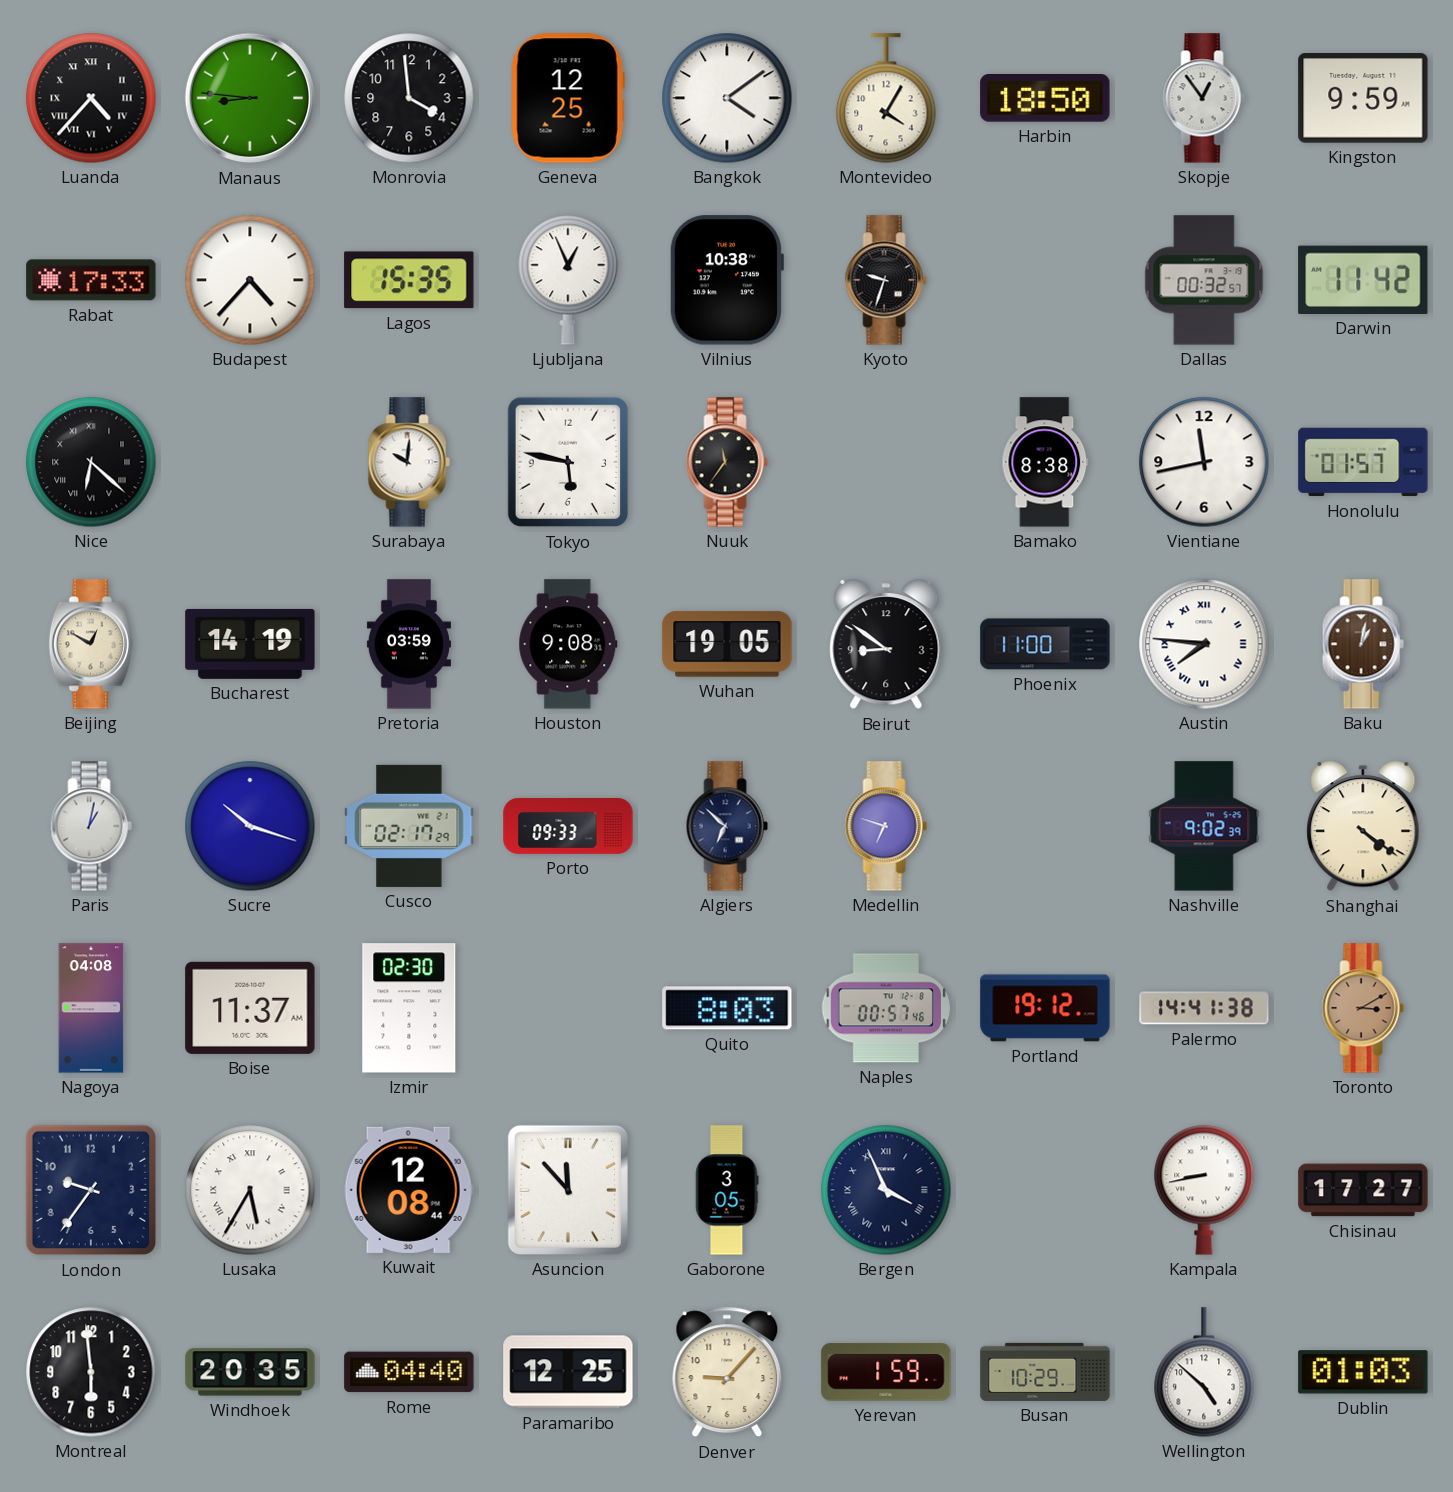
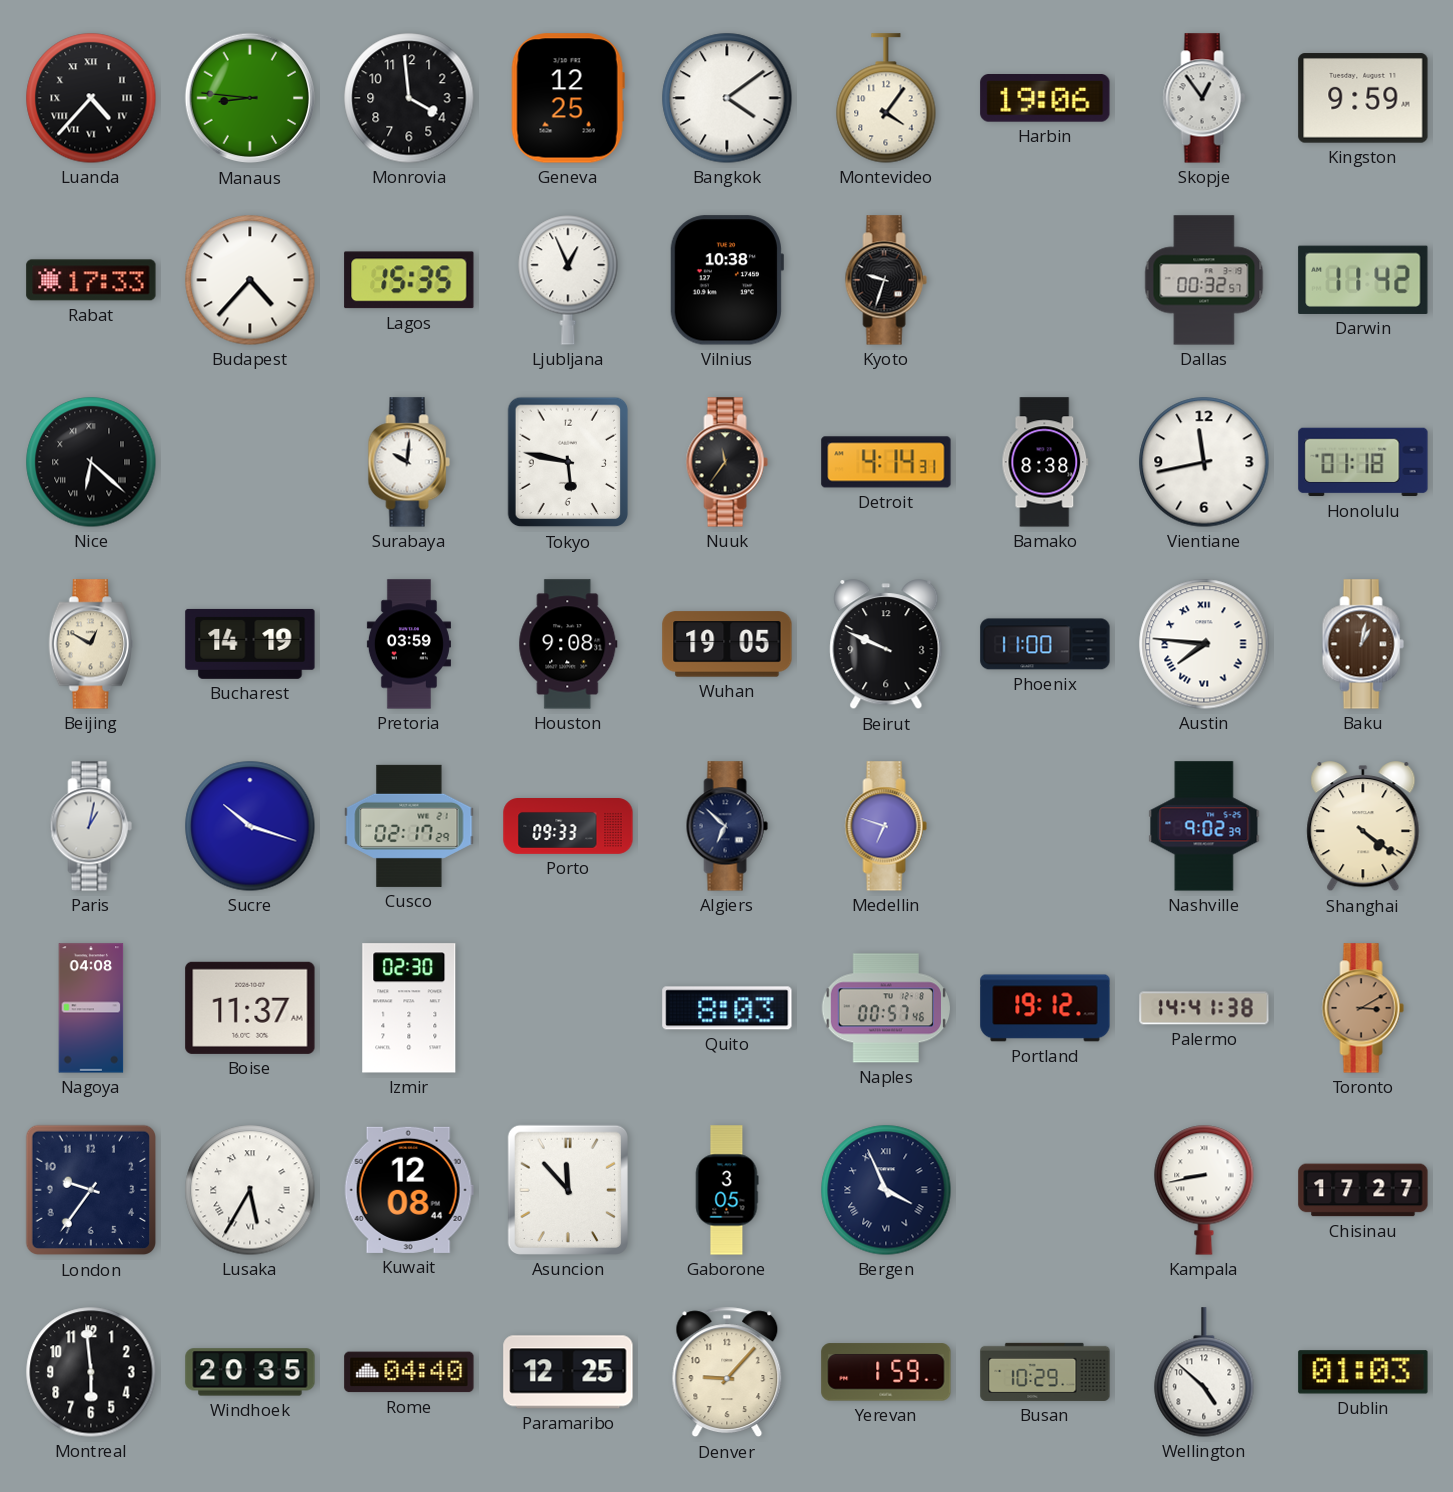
Montevideo: 4:05 -> 4:06 (886, 98)
Harbin: 18:50 -> 19:06 (1045, 99)
Detroit: none -> 4:14 (886, 462)
Honolulu: 01:57 -> 01:18 (1363, 462)
Beirut: 8:51 -> 9:49 (886, 645)
